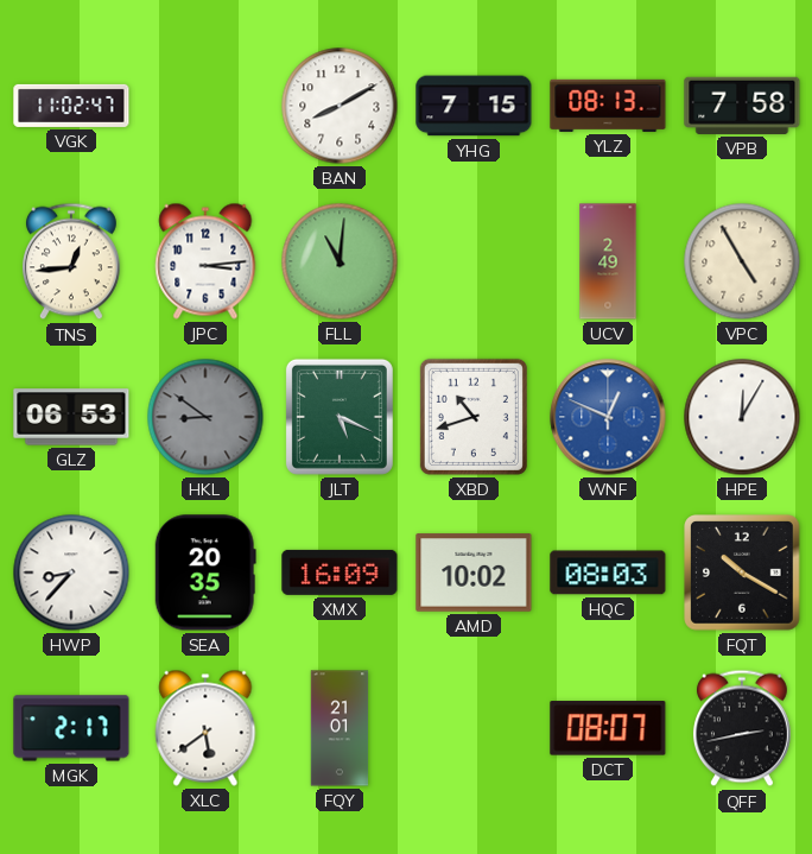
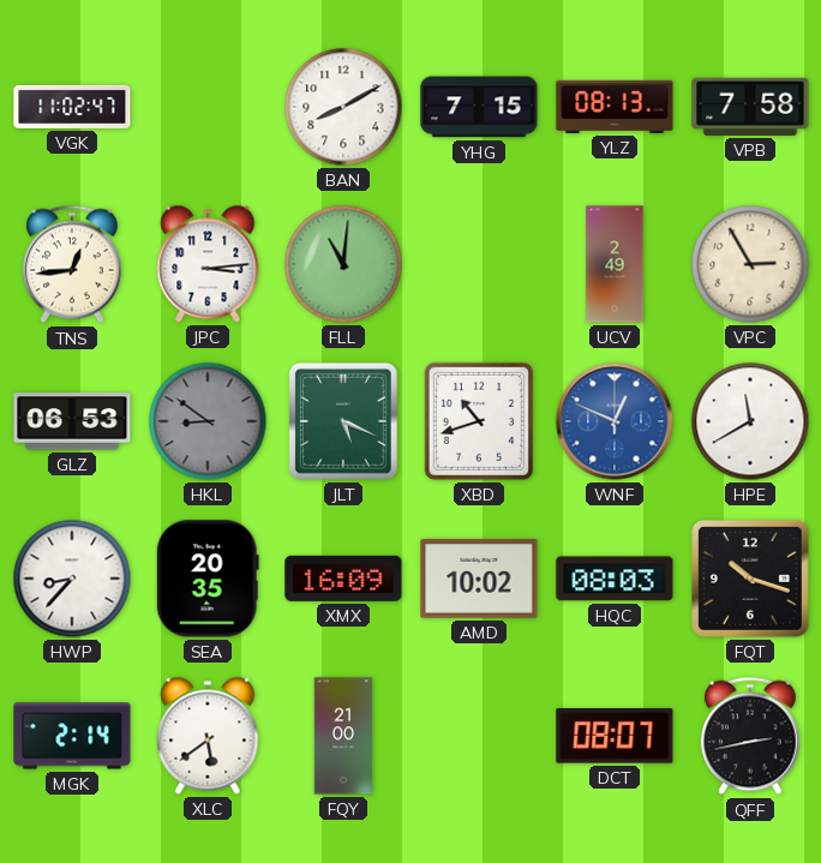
VPC: 4:55 -> 2:55 (750, 264)
HPE: 12:05 -> 11:40 (750, 421)
FQT: 10:20 -> 10:18 (750, 579)
MGK: 2:17 -> 2:14 (72, 736)
FQY: 21:01 -> 21:00 (343, 736)
